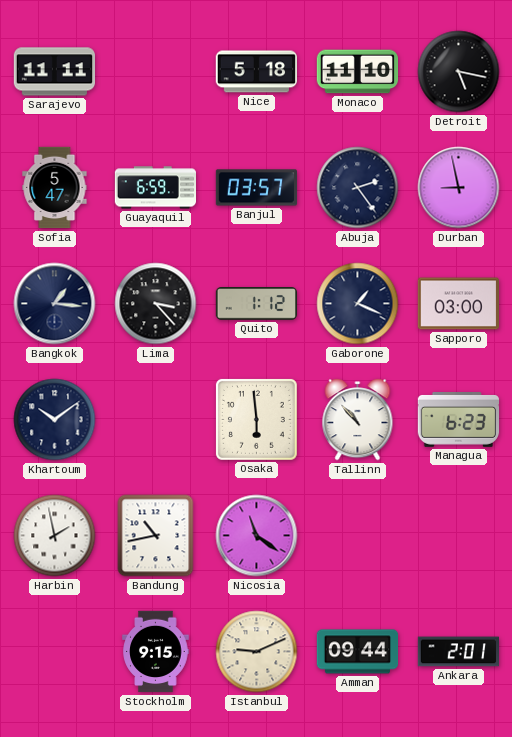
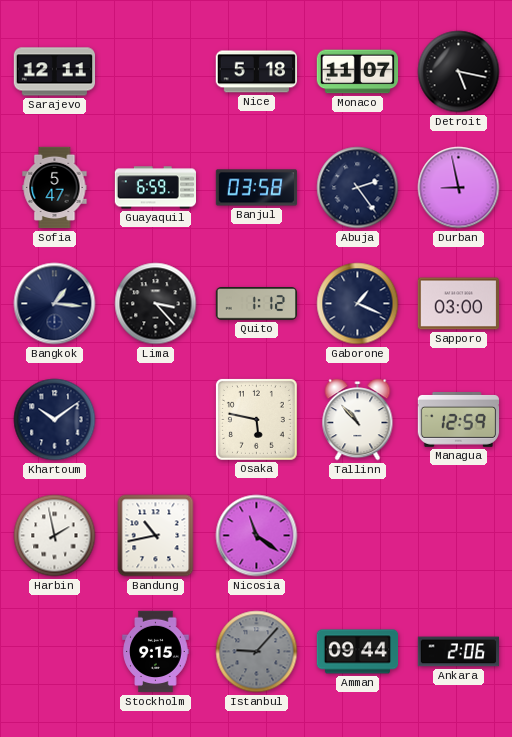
Sarajevo: 11:11 -> 12:11 (54, 72)
Monaco: 11:10 -> 11:07 (358, 72)
Banjul: 03:57 -> 03:58 (257, 188)
Osaka: 5:59 -> 5:47 (256, 419)
Managua: 6:23 -> 12:59 (459, 420)
Istanbul: 9:11 -> 9:07 (257, 652)
Istanbul dial: cream -> grey (257, 652)
Ankara: 2:01 -> 2:06 (458, 652)
